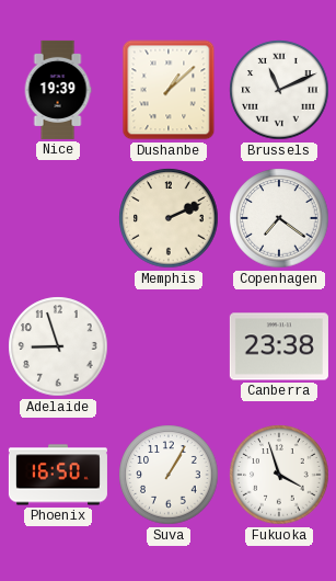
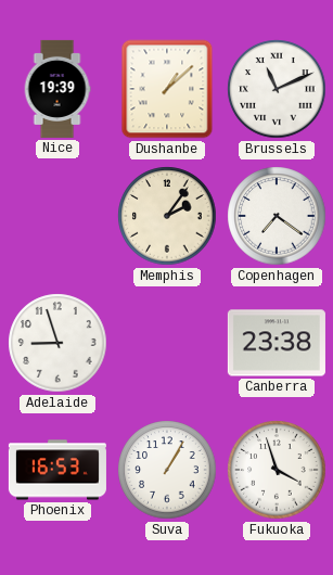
Memphis: 2:11 -> 2:06 (167, 216)
Phoenix: 16:50 -> 16:53 (57, 470)
